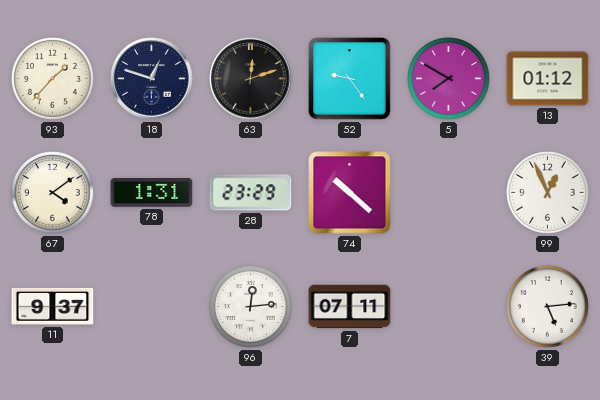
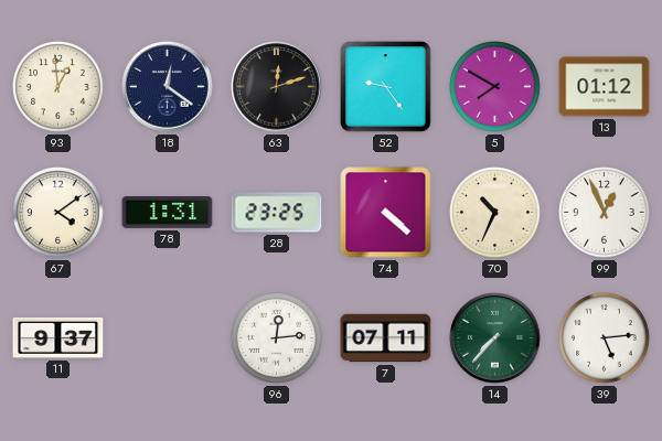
93: 1:37 -> 12:59 (58, 87)
18: 12:48 -> 12:21 (168, 87)
28: 23:29 -> 23:25 (277, 213)
74: 10:22 -> 4:22 (386, 213)
70: none -> 10:34 (495, 213)
14: none -> 7:37 (495, 338)
